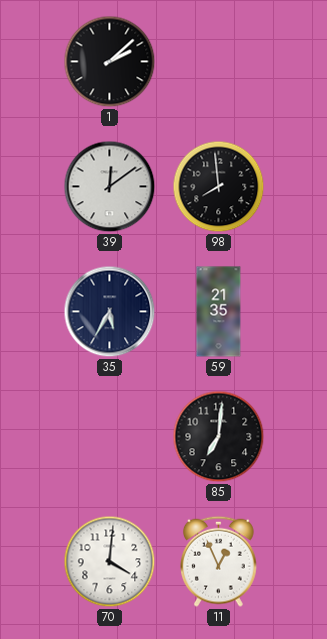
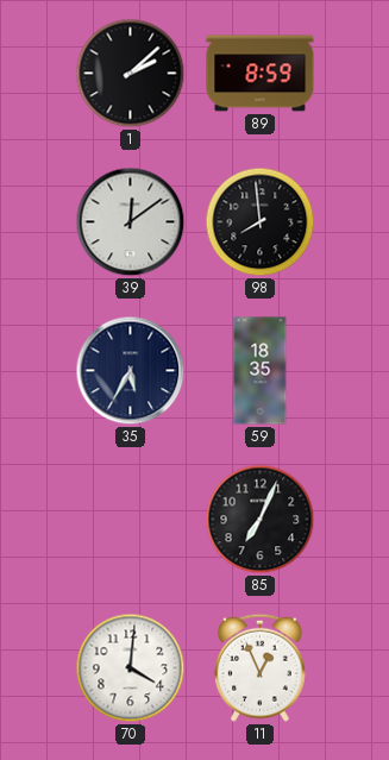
89: none -> 8:59 (261, 74)
59: 21:35 -> 18:35 (261, 371)
85: 7:01 -> 7:04 (261, 520)
